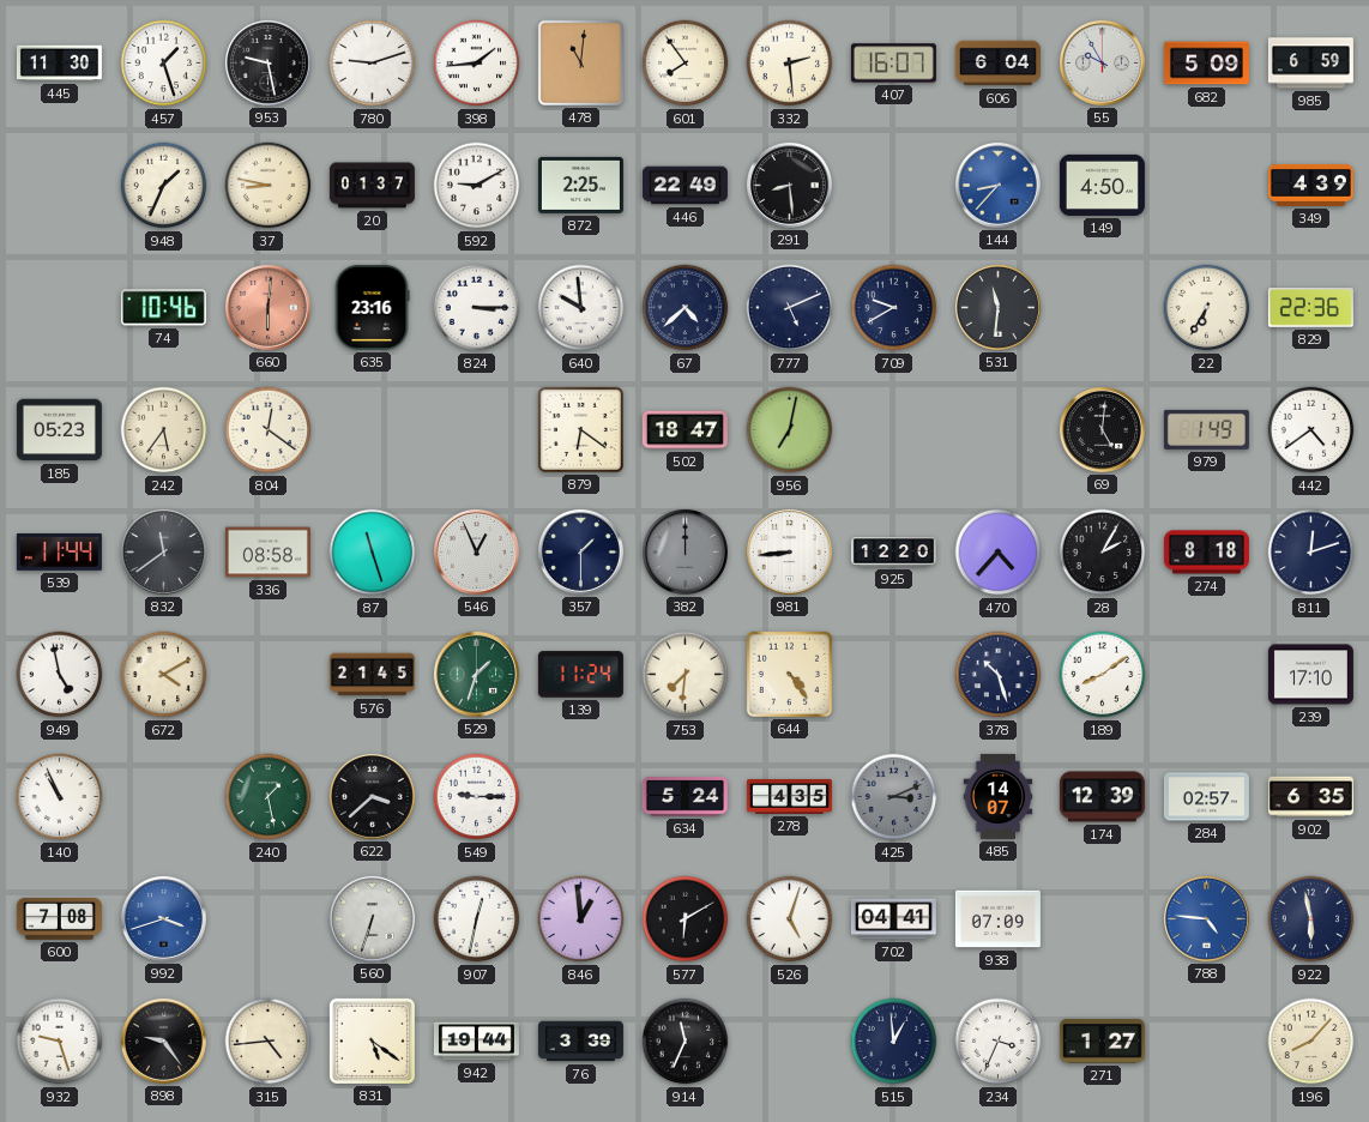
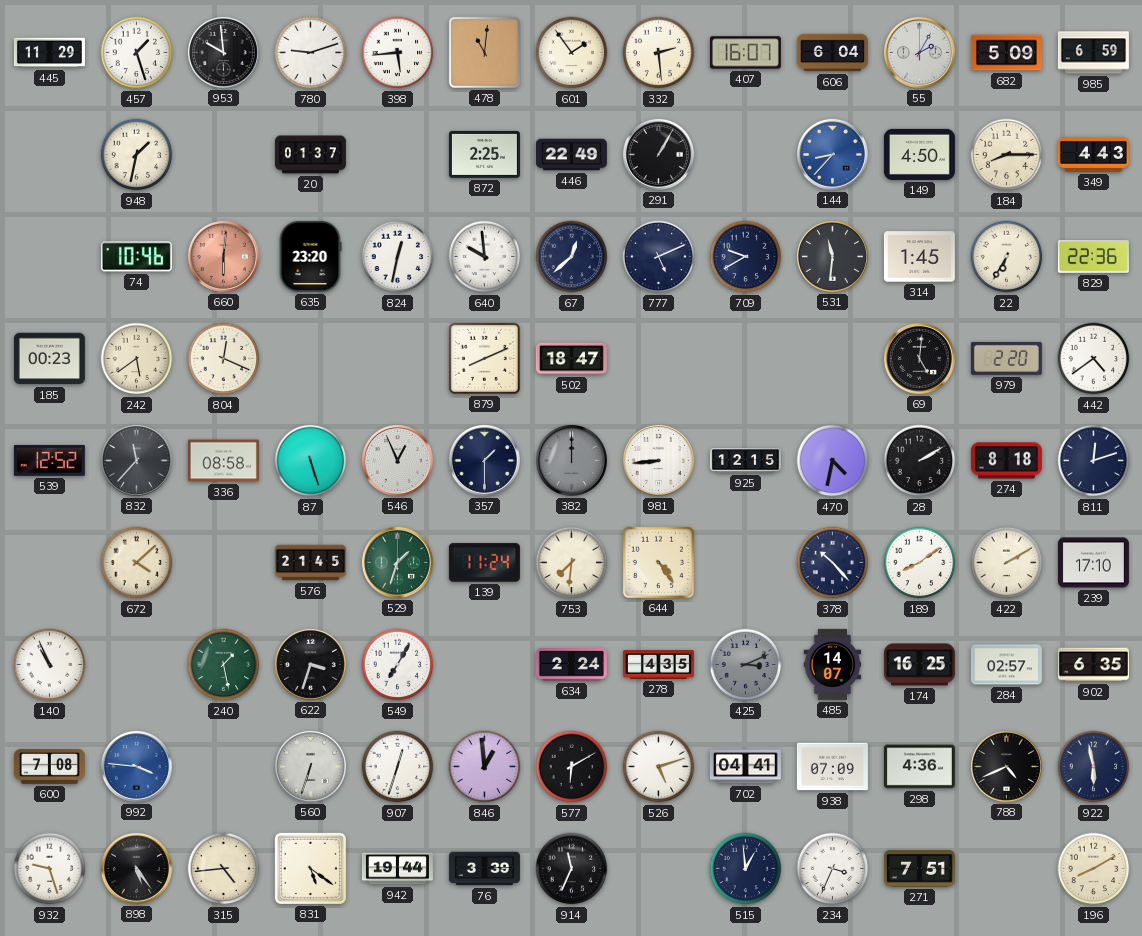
445: 11:30 -> 11:29 (49, 53)
953: 9:28 -> 9:59 (223, 52)
398: 1:44 -> 5:44 (398, 53)
601: 7:54 -> 1:54 (572, 53)
55: 9:55 -> 2:05 (919, 52)
948: 1:34 -> 1:32 (137, 155)
37: 8:47 -> none (269, 186)
592: 9:10 -> none (477, 186)
291: 8:29 -> 1:05 (658, 154)
184: none -> 8:15 (1007, 155)
349: 4:39 -> 4:43 (1093, 154)
635: 23:16 -> 23:20 (310, 256)
824: 3:15 -> 12:32 (398, 257)
67: 4:38 -> 12:38 (572, 257)
314: none -> 1:45 (919, 257)
185: 05:23 -> 00:23 (49, 359)
242: 5:36 -> 5:39 (137, 359)
804: 12:21 -> 12:19 (224, 359)
879: 6:21 -> 8:11 (484, 358)
956: 7:02 -> none (790, 430)
979: 1:49 -> 2:20 (1006, 358)
539: 11:44 -> 12:52 (49, 460)
832: 11:39 -> 11:37 (136, 460)
87: 11:27 -> 5:27 (311, 461)
925: 12:20 -> 12:15 (745, 461)
470: 4:37 -> 4:32 (833, 461)
28: 2:05 -> 2:10 (920, 461)
949: 4:58 -> none (60, 675)
672: 4:10 -> 4:08 (137, 563)
378: 10:27 -> 10:23 (833, 563)
422: none -> 2:10 (1007, 563)
622: 3:38 -> 3:33 (310, 664)
549: 9:15 -> 7:05 (398, 665)
634: 5:24 -> 2:24 (571, 665)
174: 12:39 -> 16:25 (919, 665)
992: 3:42 -> 3:46 (136, 766)
907: 12:32 -> 12:33 (398, 767)
526: 5:03 -> 5:12 (659, 767)
298: none -> 4:36 (919, 767)
788: 4:46 -> 4:41 (1006, 766)
788 dial: blue -> black (1006, 766)
898: 9:24 -> 5:24 (136, 868)
271: 1:27 -> 7:51 (919, 868)
196: 8:07 -> 8:10 (1094, 869)
